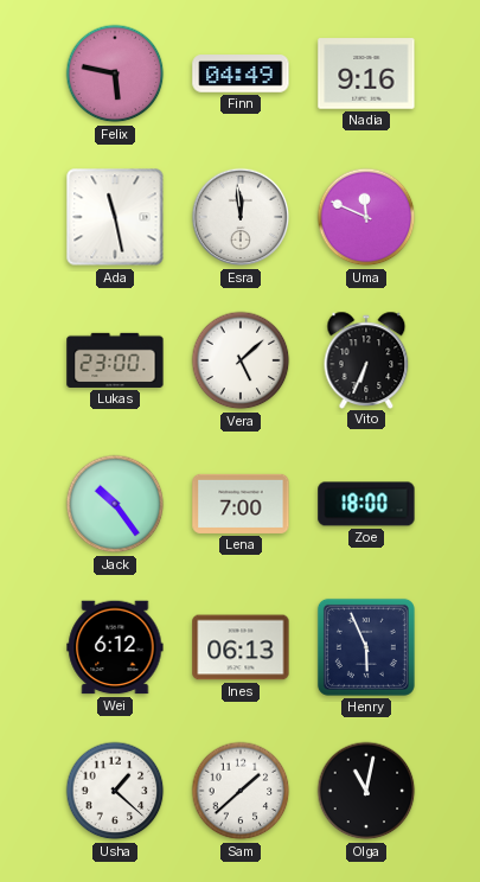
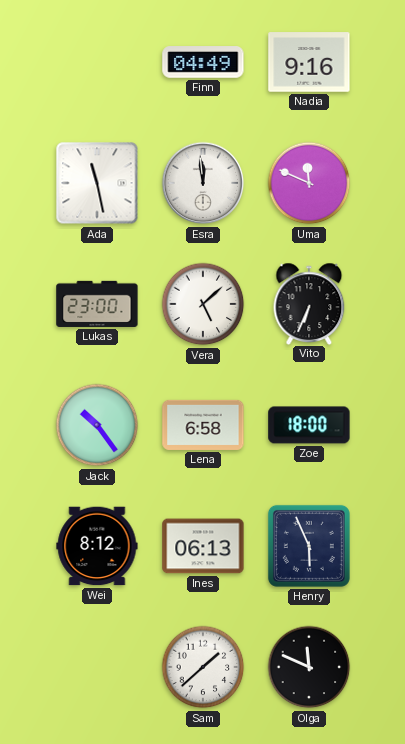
Felix: 5:47 -> none (115, 73)
Lena: 7:00 -> 6:58 (203, 425)
Wei: 6:12 -> 8:12 (97, 546)
Usha: 1:22 -> none (115, 791)
Olga: 11:02 -> 11:49 (309, 667)
